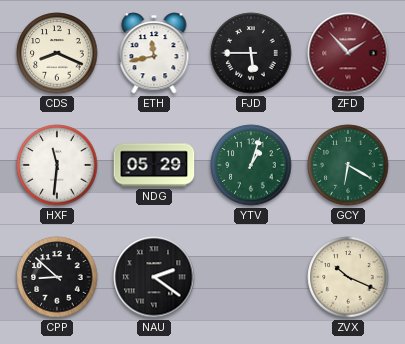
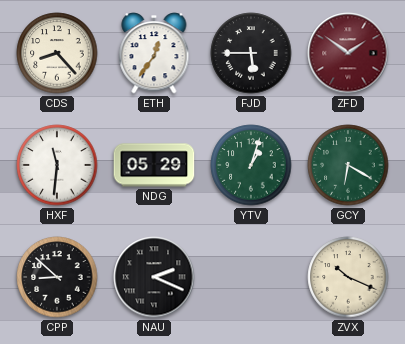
CDS: 8:19 -> 8:23 (57, 53)
ETH: 11:43 -> 12:36 (154, 53)
ZFD: 1:53 -> 1:51 (348, 53)
NAU: 2:21 -> 2:19 (154, 277)
